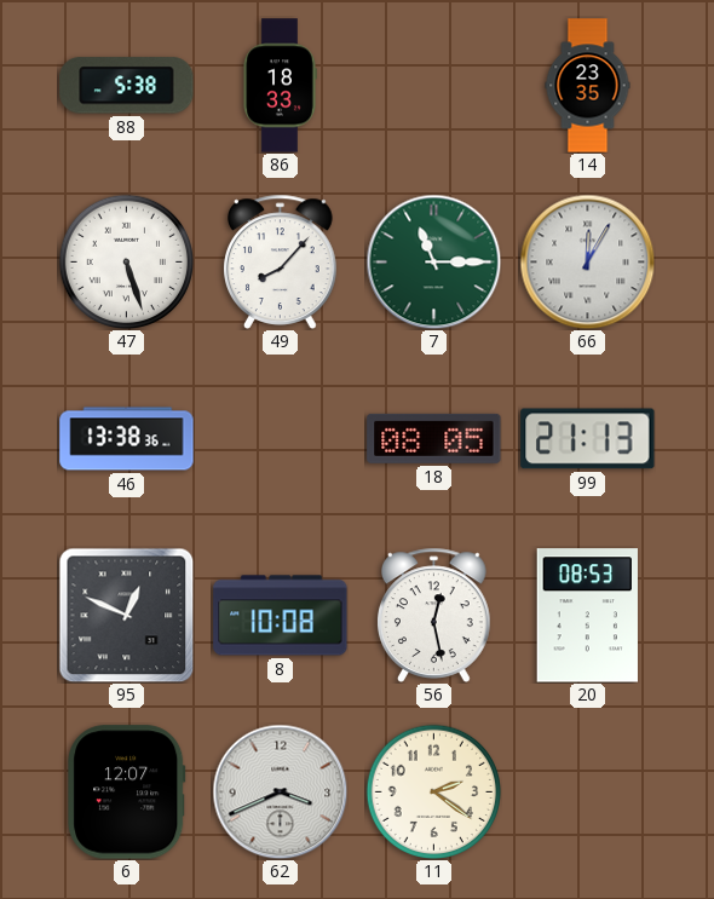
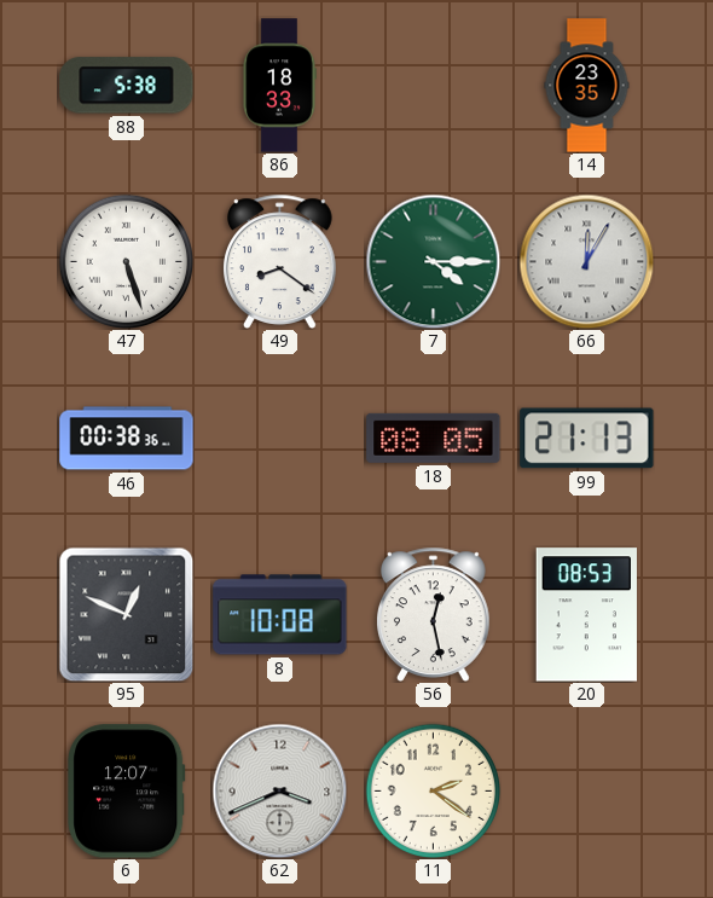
49: 8:07 -> 8:21 (280, 261)
7: 11:15 -> 4:15 (433, 261)
46: 13:38 -> 00:38 (127, 439)
